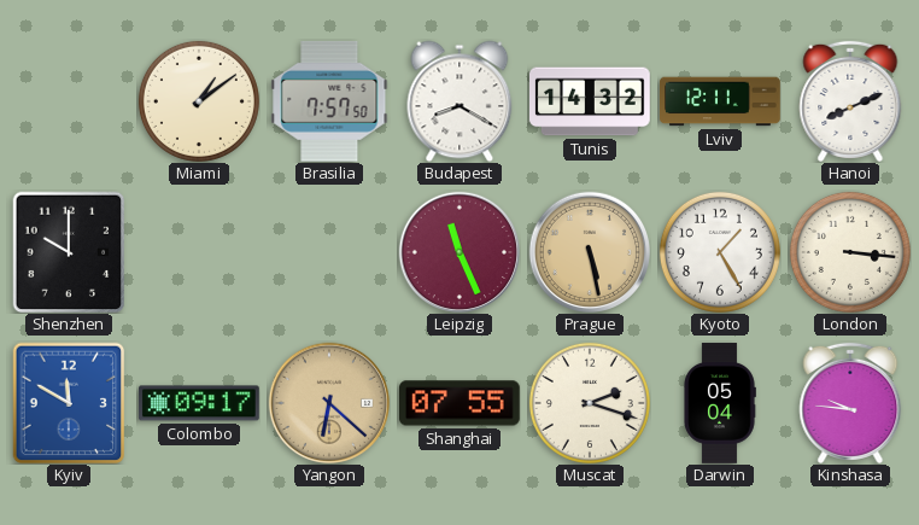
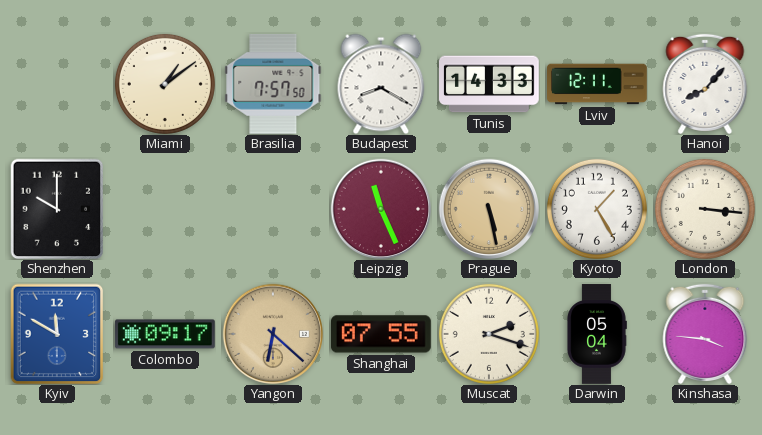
Tunis: 14:32 -> 14:33 (490, 84)
Hanoi: 8:11 -> 8:07 (705, 84)
Kinshasa: 9:46 -> 3:46 (705, 334)
